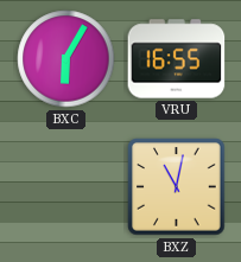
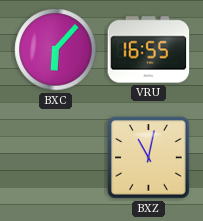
BXC: 6:05 -> 6:07 (56, 50)
